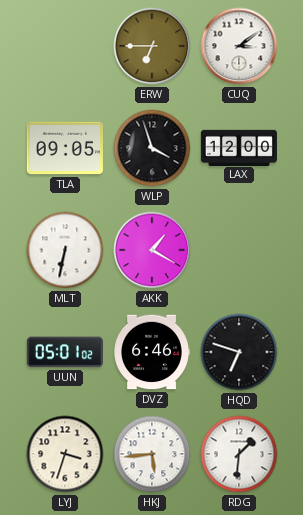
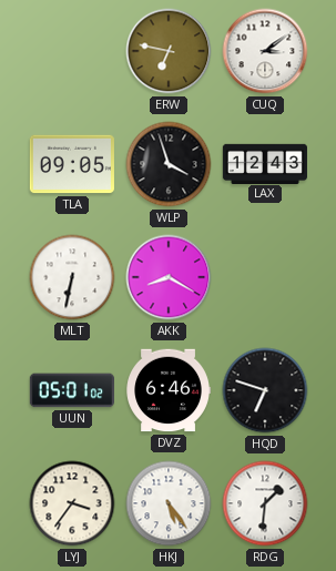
ERW: 6:45 -> 6:47 (169, 51)
LAX: 12:00 -> 12:43 (264, 163)
AKK: 1:20 -> 8:20 (169, 277)
LYJ: 3:33 -> 3:36 (72, 503)
HKJ: 5:44 -> 5:24 (169, 503)
